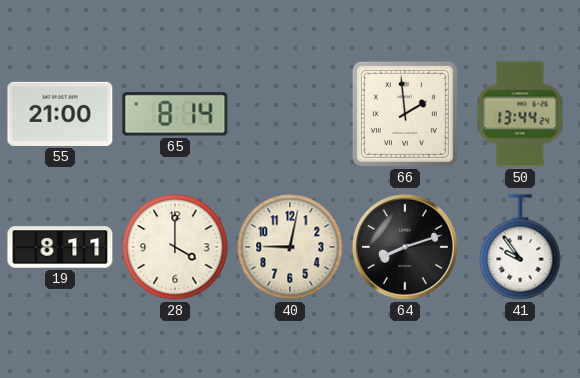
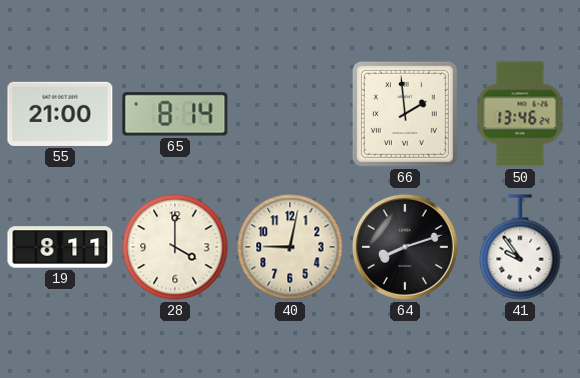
50: 13:44 -> 13:46 (520, 114)
